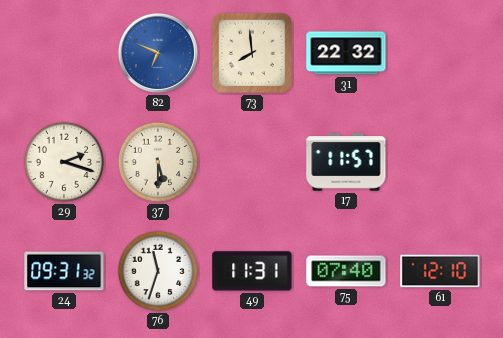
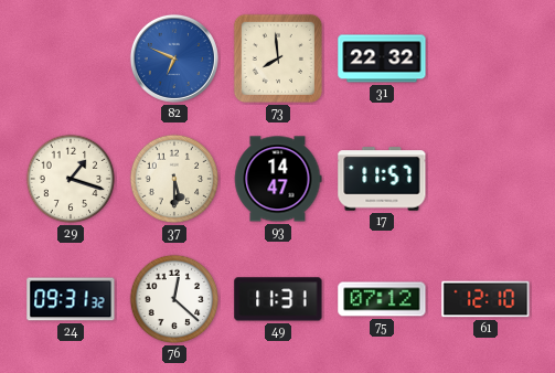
29: 2:18 -> 1:18 (71, 179)
93: none -> 14:47 (278, 179)
76: 11:33 -> 12:22 (174, 299)
75: 07:40 -> 07:12 (382, 299)
